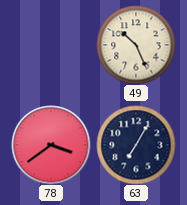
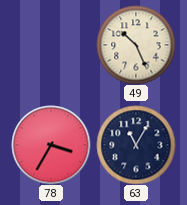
78: 3:39 -> 3:35 (51, 145)
63: 7:05 -> 11:05 (136, 145)
